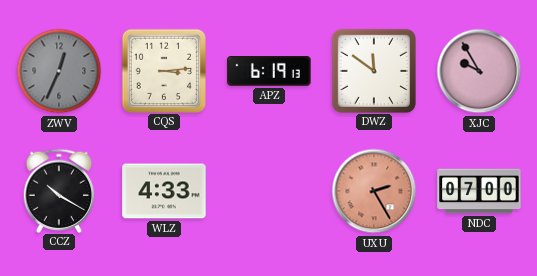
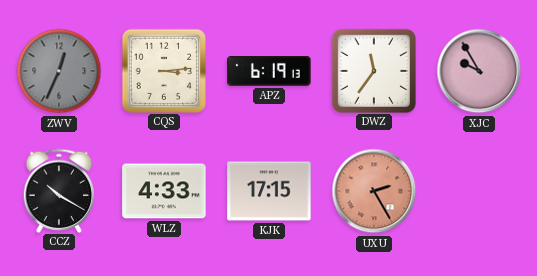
DWZ: 11:51 -> 11:36 (373, 70)
KJK: none -> 17:15 (269, 191)
NDC: 07:00 -> none (479, 191)
